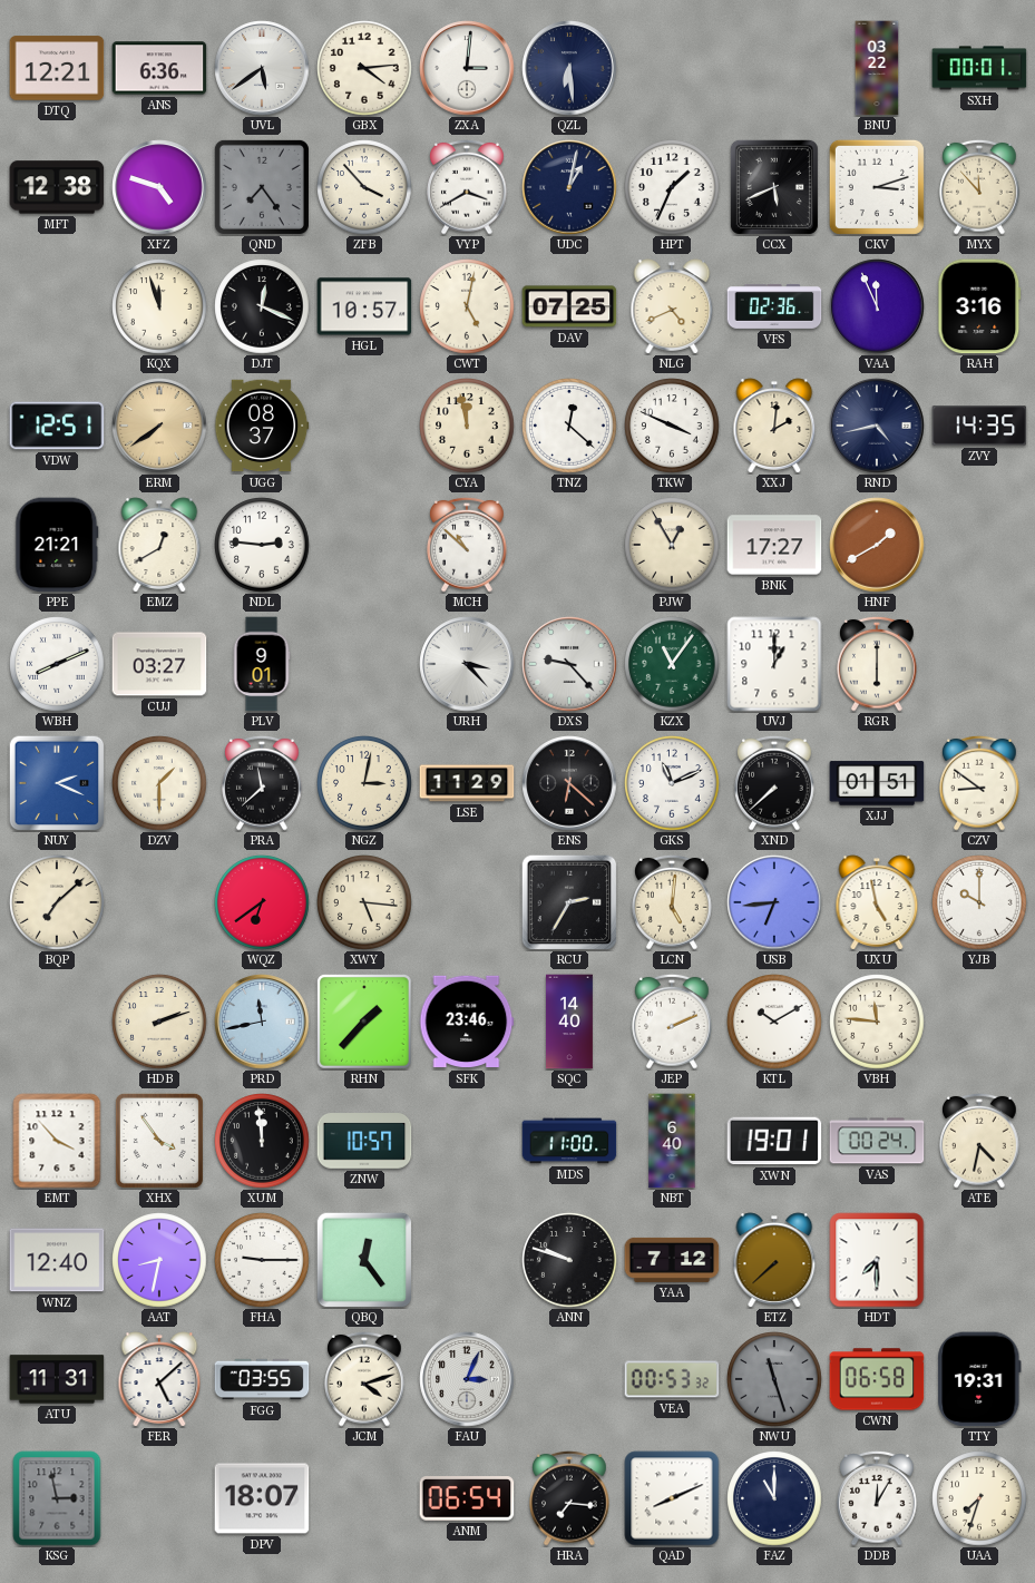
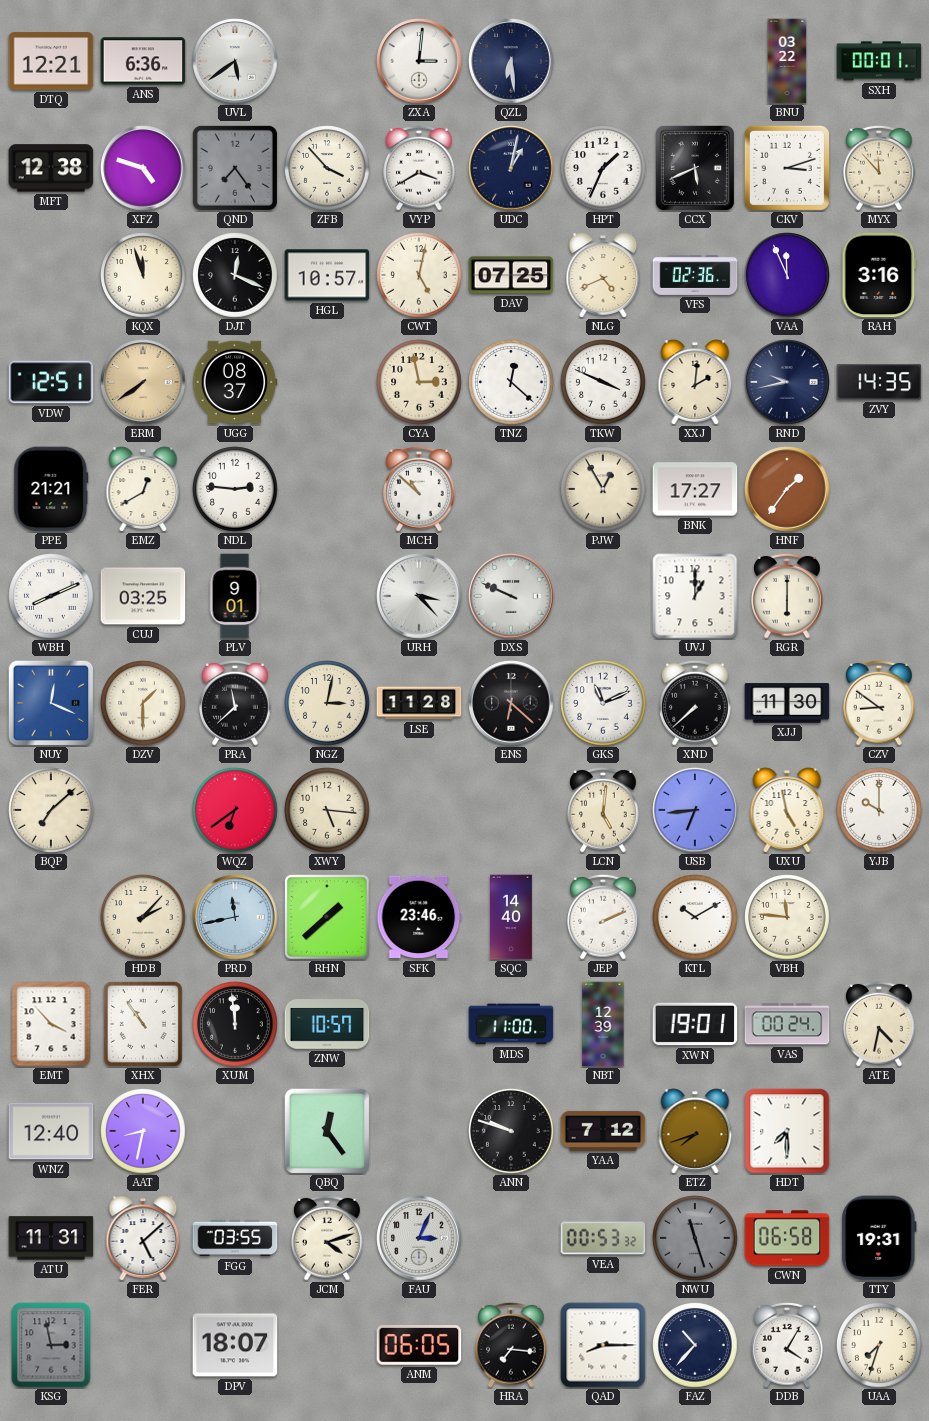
GBX: 4:14 -> none (364, 68)
CYA: 11:58 -> 2:58 (419, 382)
RND: 4:43 -> 9:43 (787, 382)
HNF: 1:40 -> 1:36 (787, 489)
CUJ: 03:27 -> 03:25 (143, 596)
DXS: 9:23 -> 9:49 (511, 596)
KZX: 11:06 -> none (672, 664)
NUY: 2:19 -> 12:19 (51, 703)
LSE: 11:29 -> 11:28 (419, 703)
XJJ: 01:51 -> 11:30 (787, 703)
RCU: 2:35 -> none (569, 902)
HDB: 2:12 -> 2:07 (143, 917)
RHN: 1:37 -> 1:38 (328, 918)
XHX: 3:54 -> 10:54 (143, 1024)
NBT: 6:40 -> 12:39 (603, 1024)
FHA: 9:15 -> none (262, 1260)
ETZ: 7:38 -> 7:42 (695, 1131)
ANM: 06:54 -> 06:05 (419, 1345)
QAD: 8:11 -> 8:15 (603, 1345)
FAZ: 11:00 -> 10:37 (695, 1345)
DDB: 12:05 -> 4:05 (787, 1345)
